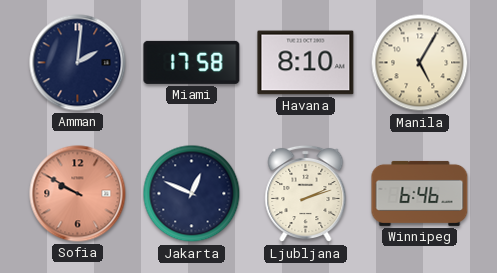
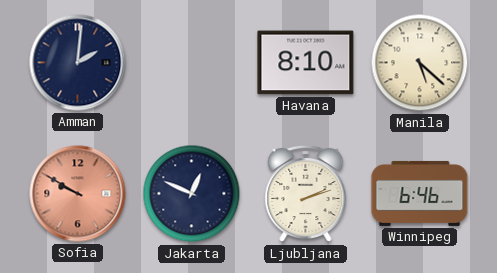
Miami: 17:58 -> none (192, 62)
Manila: 5:05 -> 5:22 (420, 63)
